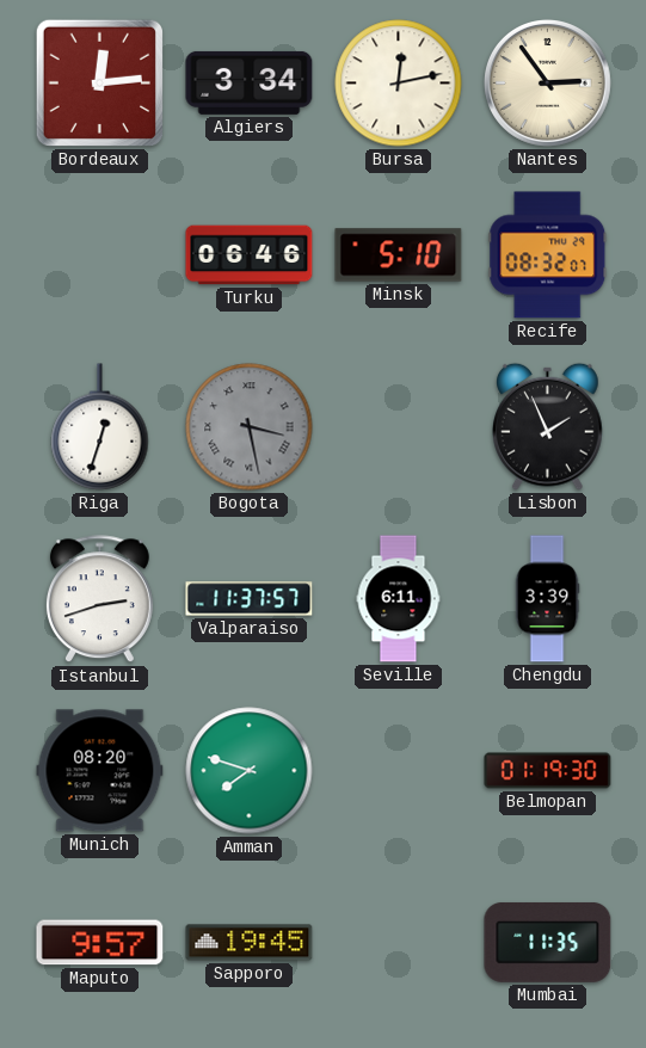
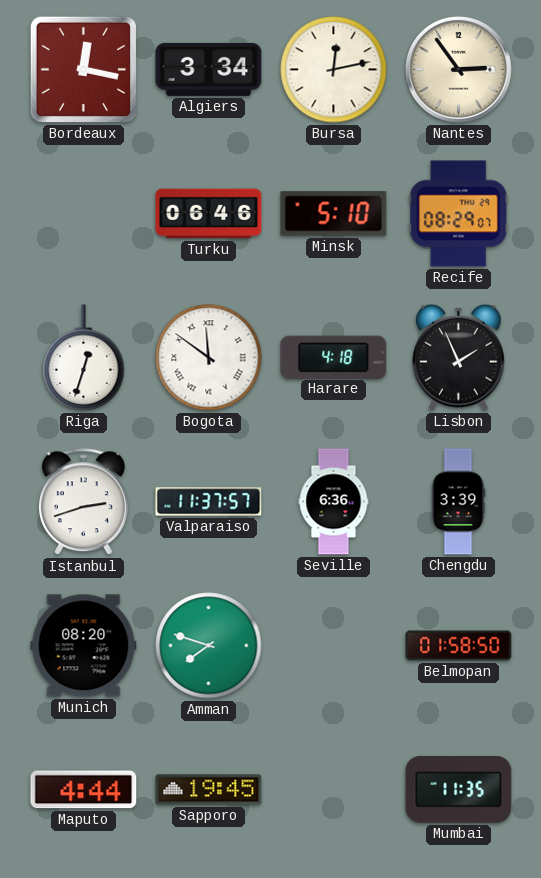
Bordeaux: 12:14 -> 12:17 (83, 69)
Recife: 08:32 -> 08:29 (459, 214)
Bogota: 3:28 -> 11:51 (209, 358)
Bogota dial: grey -> white (209, 358)
Harare: none -> 4:18 (334, 357)
Seville: 6:11 -> 6:36 (334, 502)
Belmopan: 01:19 -> 01:58 (459, 646)
Maputo: 9:57 -> 4:44 (84, 790)
